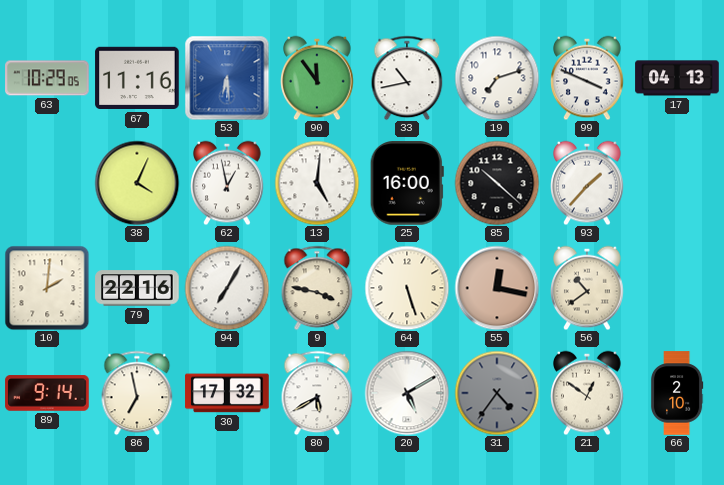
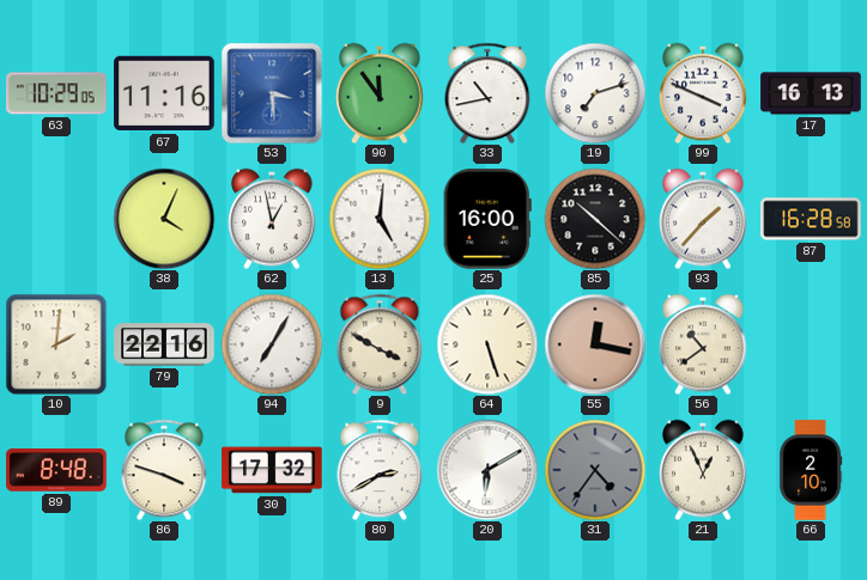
53: 6:29 -> 3:29 (272, 93)
17: 04:13 -> 16:13 (811, 93)
87: none -> 16:28 (811, 219)
9: 3:47 -> 3:50 (380, 344)
89: 9:14 -> 8:48 (56, 470)
86: 6:58 -> 3:48 (164, 470)
80: 5:40 -> 2:40 (380, 470)
20: 5:10 -> 6:10 (487, 470)
21: 12:51 -> 12:56 (703, 470)
